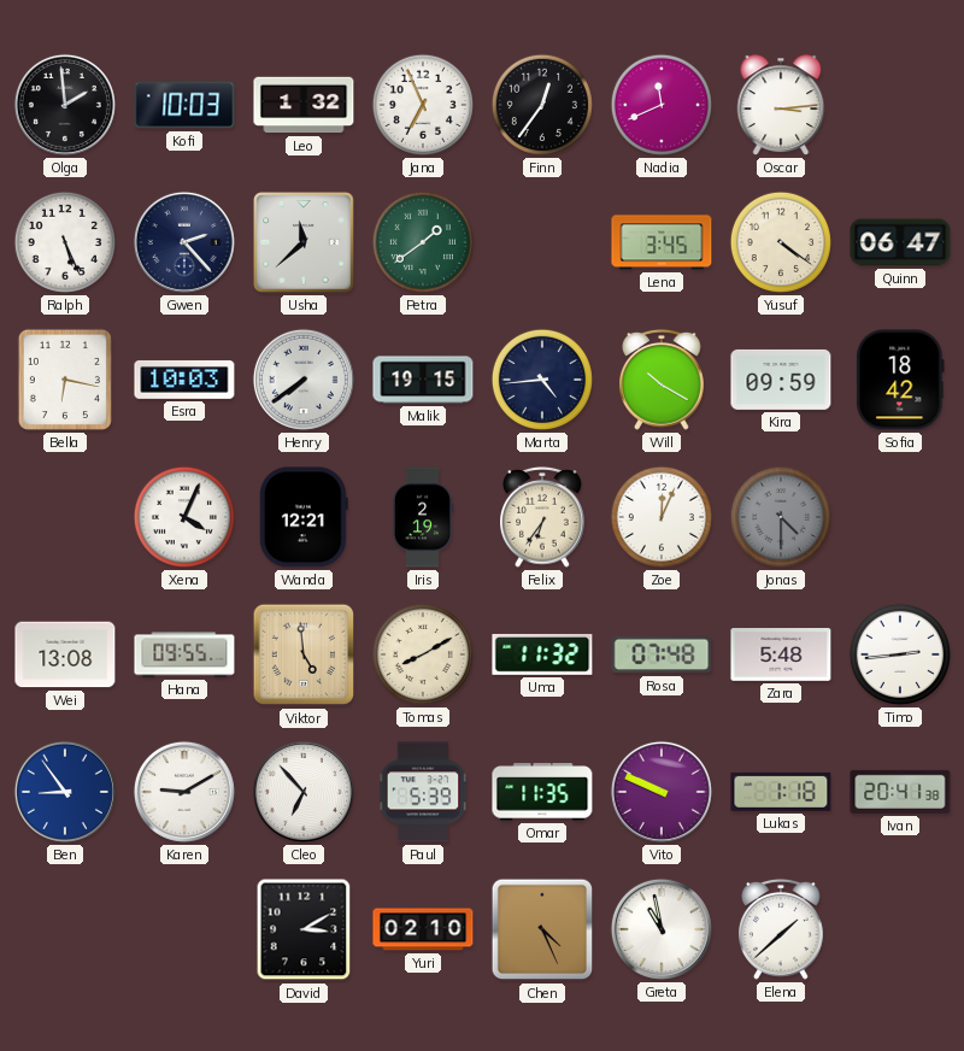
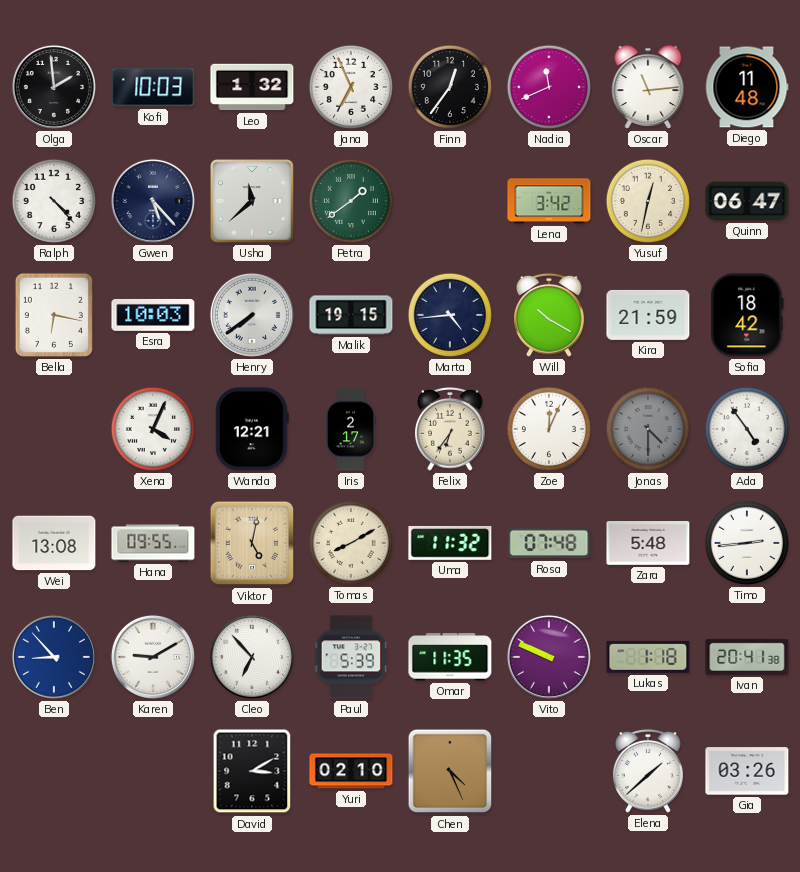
Oscar: 3:14 -> 11:14 (648, 87)
Diego: none -> 11:48 (747, 87)
Ralph: 5:26 -> 4:23 (54, 201)
Gwen: 2:23 -> 5:23 (153, 201)
Lena: 3:45 -> 3:42 (549, 201)
Yusuf: 4:21 -> 12:32 (648, 201)
Kira: 09:59 -> 21:59 (648, 315)
Iris: 2:19 -> 2:17 (350, 429)
Ada: none -> 4:54 (747, 429)
Viktor: 4:59 -> 5:02 (252, 543)
Ben: 8:54 -> 8:53 (54, 657)
Greta: 10:58 -> none (662, 929)
Gia: none -> 03:26 (747, 771)
